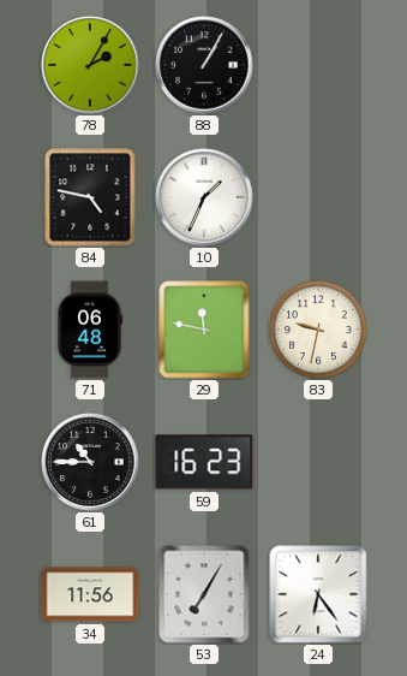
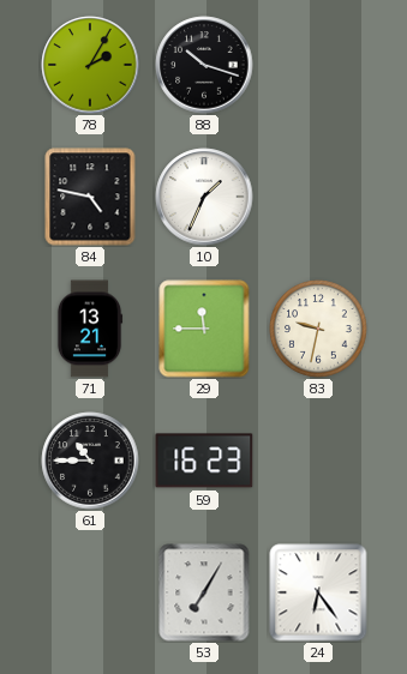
88: 1:05 -> 10:18 (204, 65)
71: 06:48 -> 13:21 (90, 329)
29: 11:47 -> 11:45 (204, 329)
34: 11:56 -> none (90, 594)
